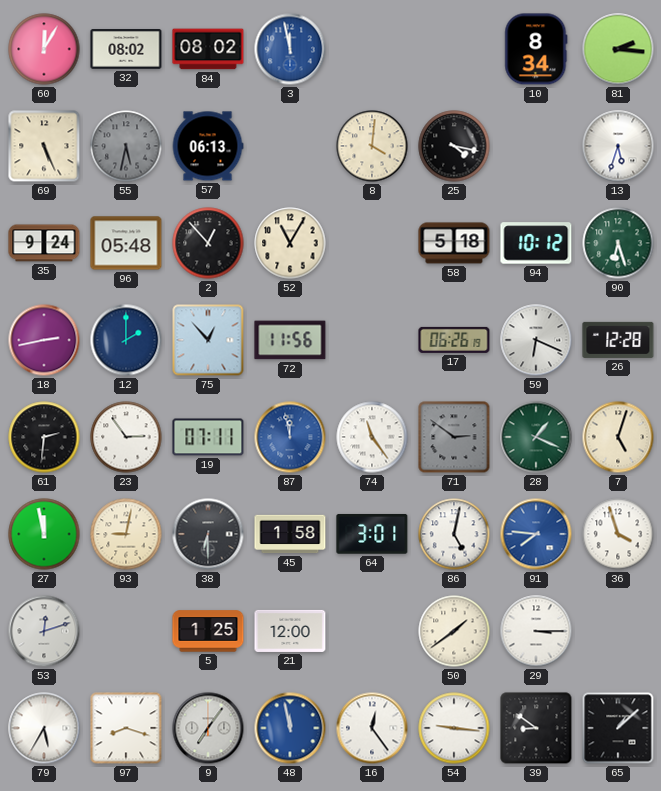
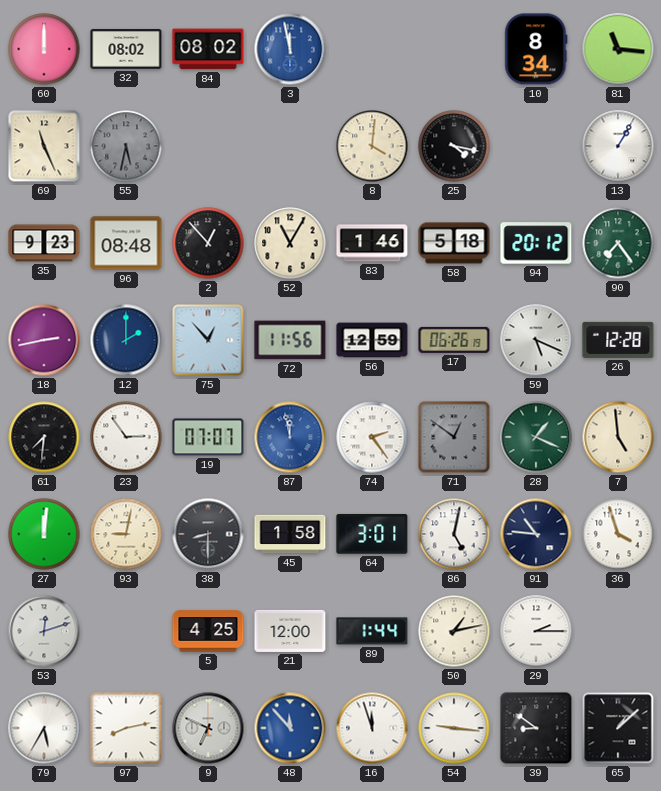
60: 12:05 -> 12:00 (44, 49)
81: 2:16 -> 11:16 (618, 49)
69: 5:26 -> 11:26 (44, 146)
57: 06:13 -> none (208, 146)
13: 5:33 -> 1:05 (618, 146)
35: 9:24 -> 9:23 (44, 243)
96: 05:48 -> 08:48 (126, 243)
83: none -> 1:46 (372, 243)
94: 10:12 -> 20:12 (536, 243)
90: 6:27 -> 7:24 (618, 243)
56: none -> 12:59 (372, 340)
59: 6:19 -> 5:19 (536, 340)
61: 2:31 -> 7:31 (44, 437)
19: 07:11 -> 07:07 (208, 437)
74: 11:24 -> 2:24 (372, 437)
71: 2:51 -> 12:51 (454, 437)
7: 5:03 -> 4:59 (618, 437)
27: 11:58 -> 12:01 (44, 534)
38: 6:30 -> 8:30 (208, 534)
91: 7:46 -> 10:46 (536, 534)
91 dial: blue -> navy (536, 534)
5: 1:25 -> 4:25 (208, 631)
89: none -> 1:44 (372, 631)
50: 1:39 -> 1:13 (454, 631)
29: 3:15 -> 2:15 (536, 631)
97: 8:18 -> 8:13 (126, 728)
9: 7:06 -> 6:49 (208, 728)
48: 11:58 -> 11:53 (290, 728)
16: 12:24 -> 11:57 (372, 728)
